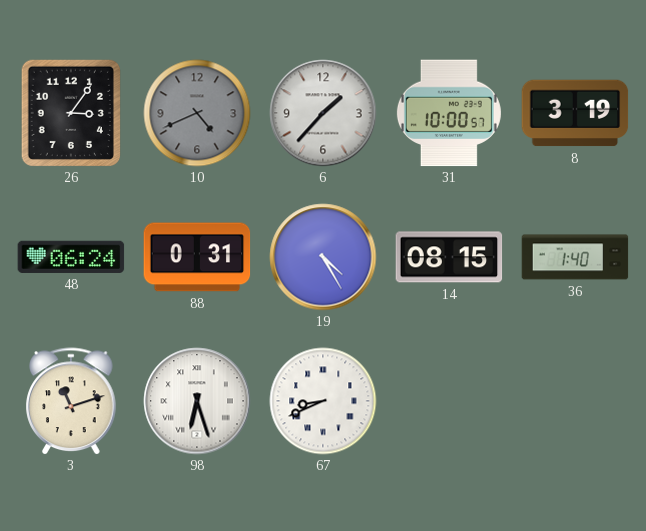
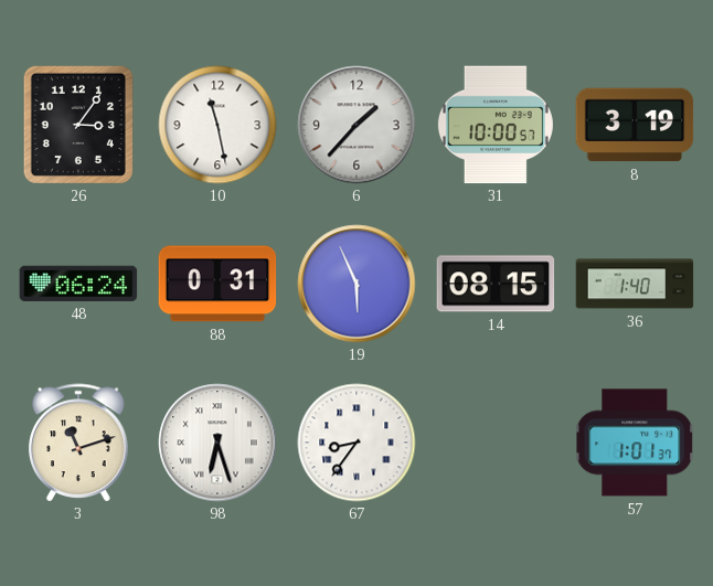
10: 4:41 -> 11:28 (217, 125)
10 dial: grey -> white (217, 125)
19: 4:25 -> 5:56 (356, 284)
67: 8:41 -> 8:36 (356, 443)
57: none -> 1:01 (635, 443)
